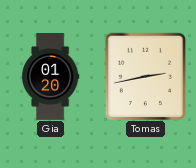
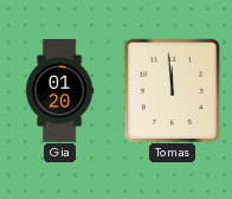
Tomas: 2:43 -> 11:59 (173, 90)
